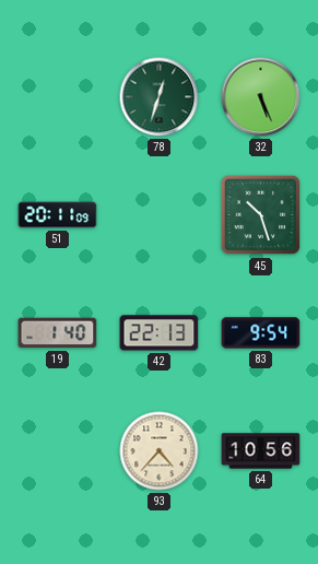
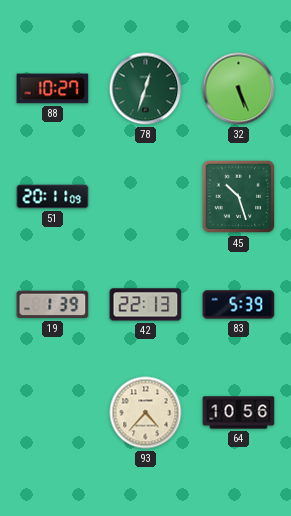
88: none -> 10:27 (53, 89)
19: 1:40 -> 1:39 (53, 305)
83: 9:54 -> 5:39 (239, 305)
